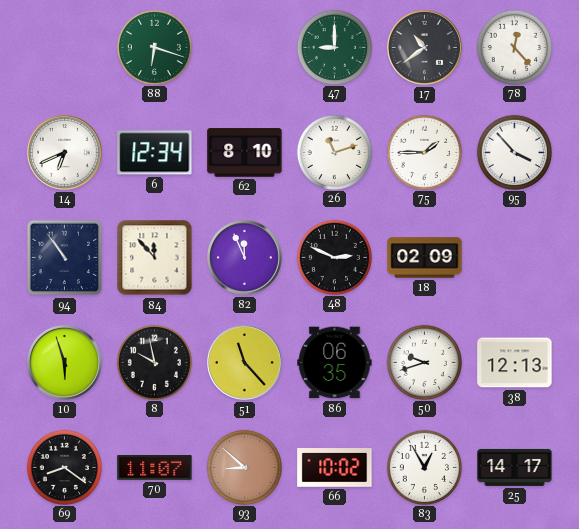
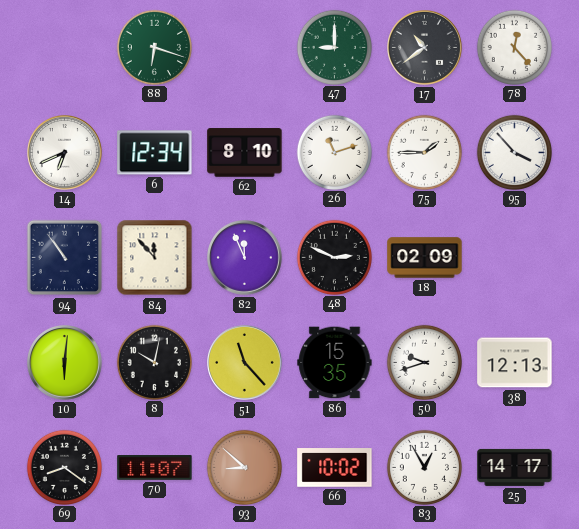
10: 5:57 -> 6:01 (65, 363)
8: 9:58 -> 10:02 (154, 362)
86: 06:35 -> 15:35 (335, 363)
